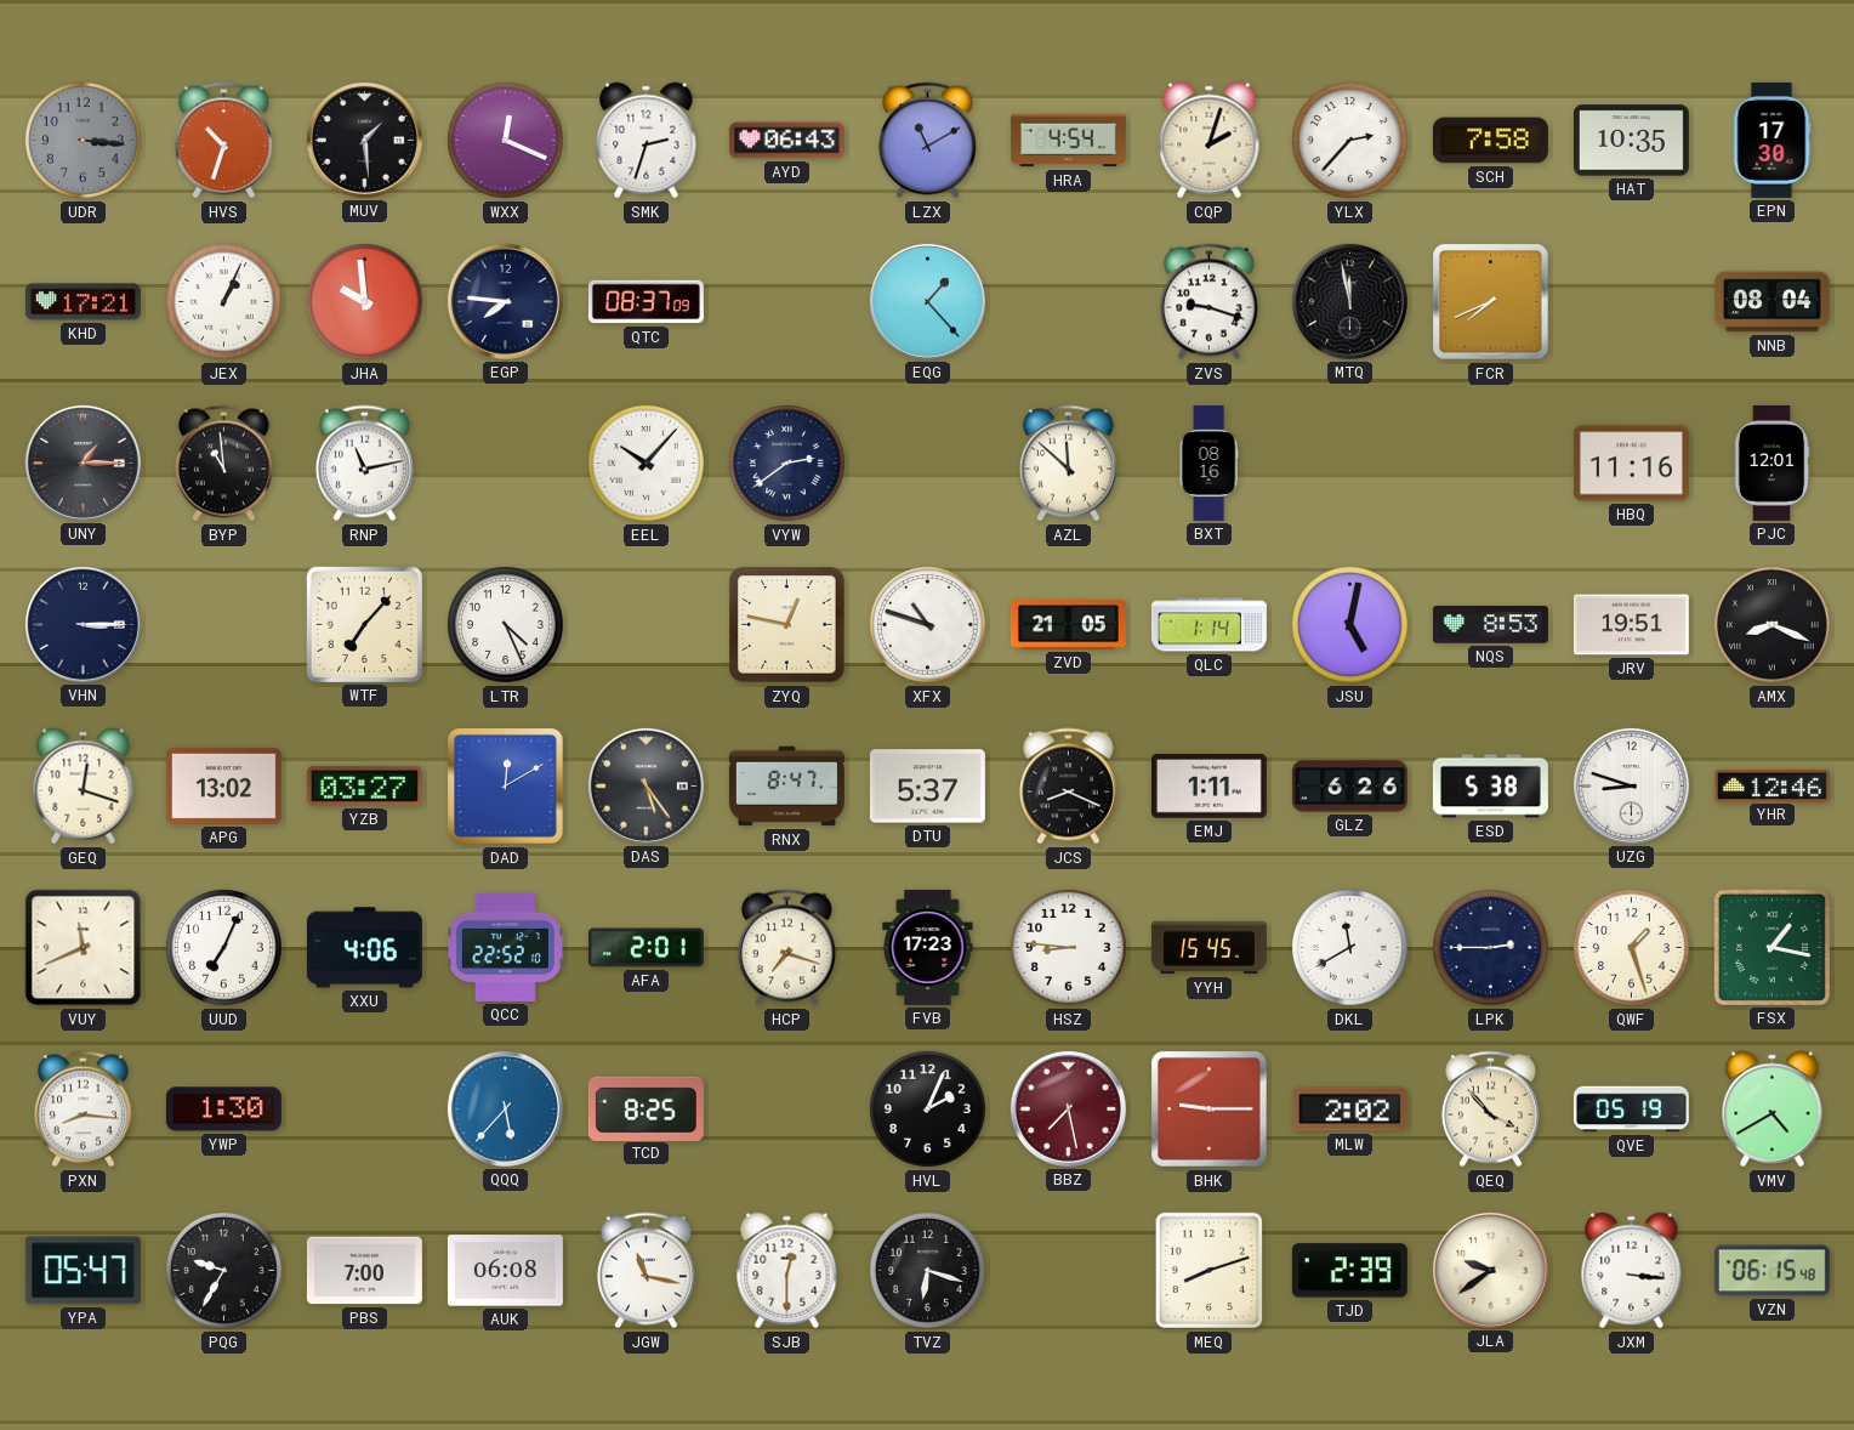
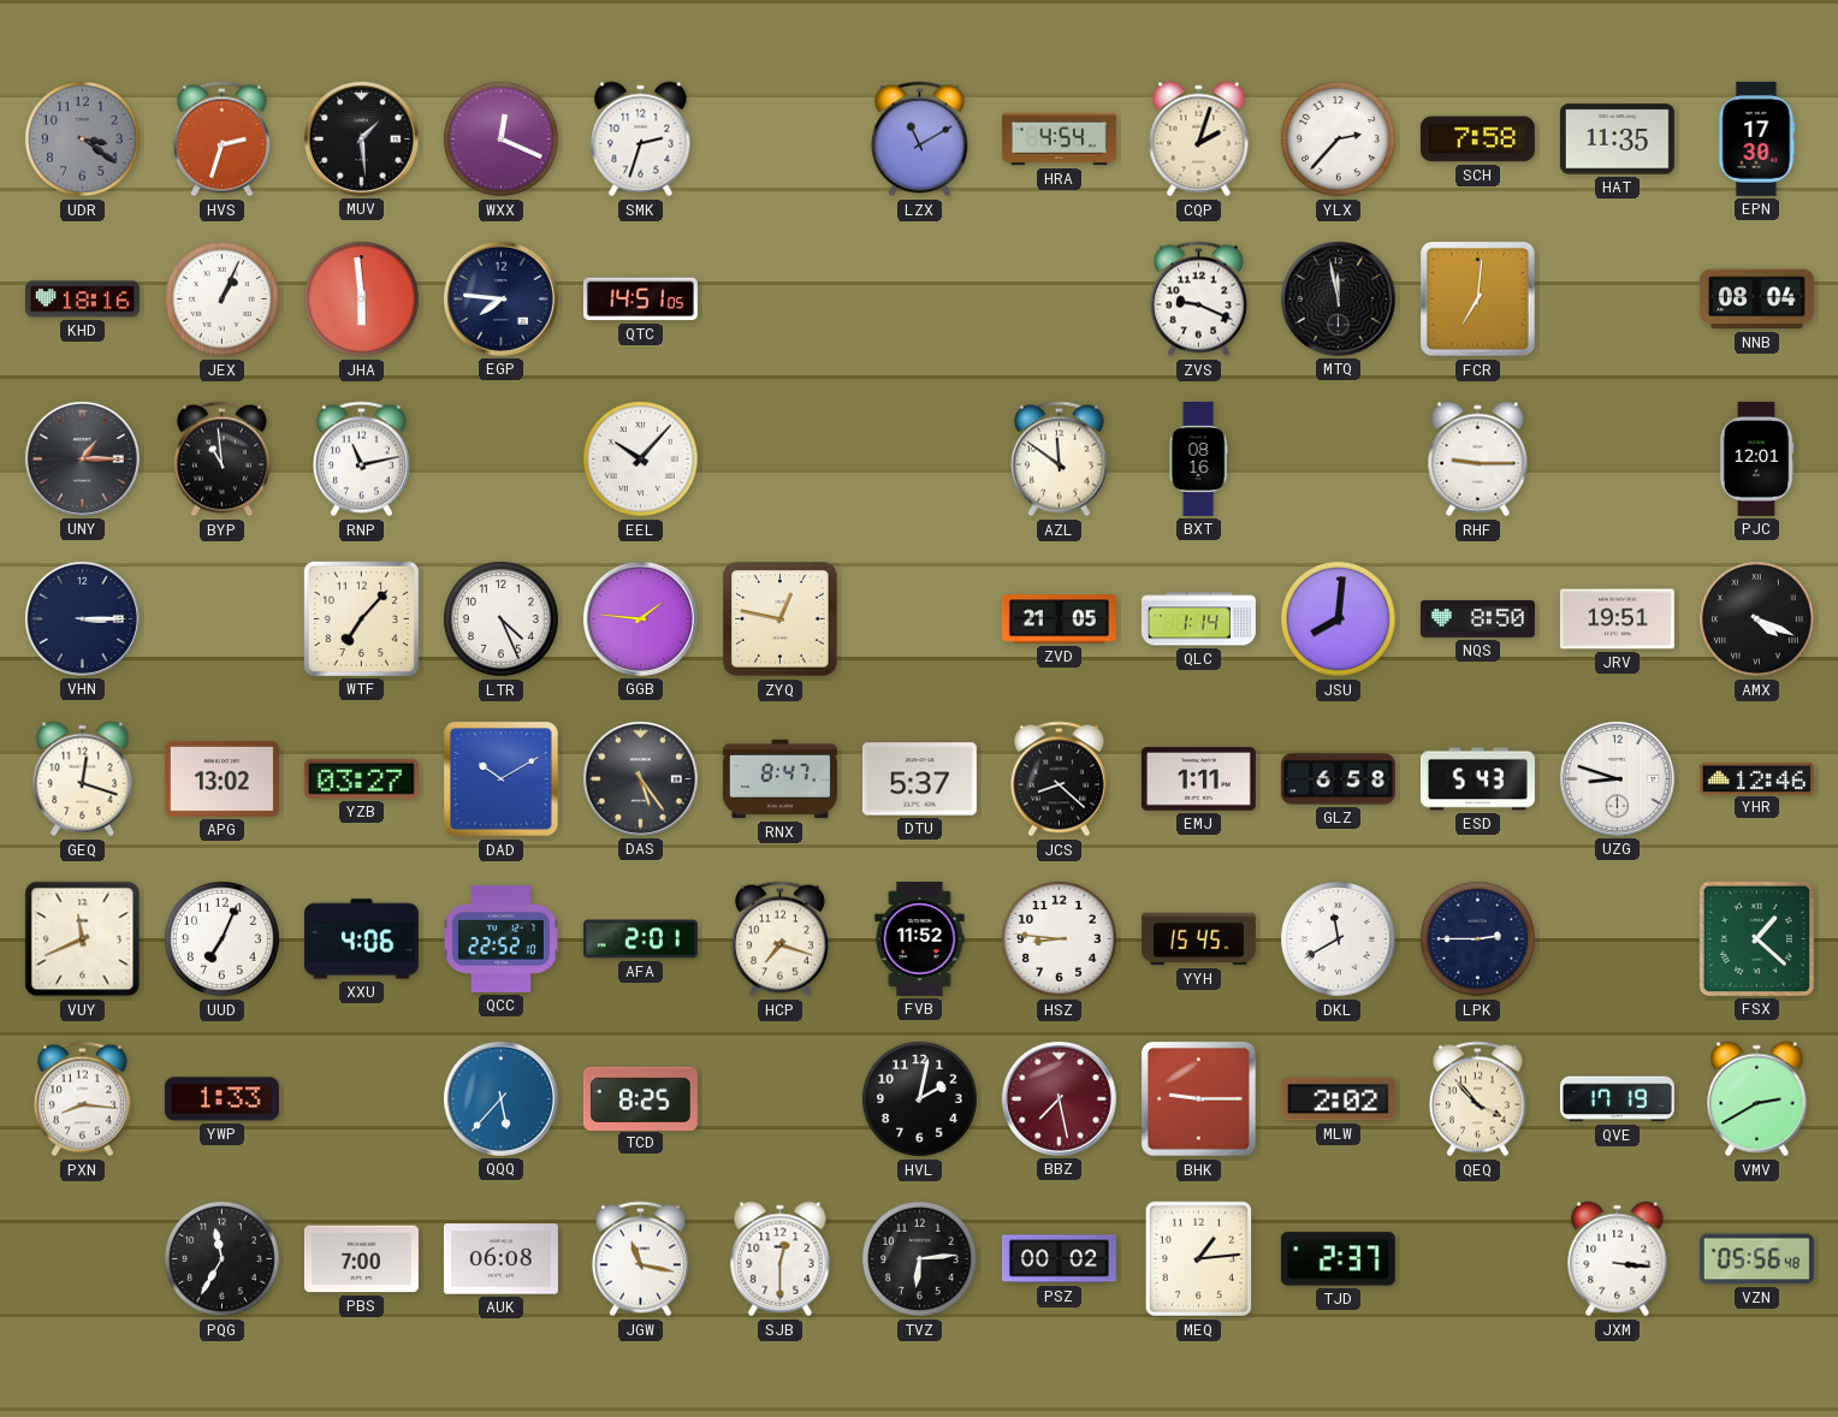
UDR: 3:16 -> 3:21 (82, 138)
HVS: 10:33 -> 2:33 (221, 140)
AYD: 06:43 -> none (786, 141)
HAT: 10:35 -> 11:35 (1617, 140)
KHD: 17:21 -> 18:16 (82, 300)
JHA: 9:59 -> 5:59 (361, 298)
QTC: 08:37 -> 14:51 (640, 300)
EQG: 1:23 -> none (927, 301)
ZVS: 9:18 -> 9:19 (1198, 300)
FCR: 7:41 -> 7:01 (1478, 300)
VYW: 2:39 -> none (786, 463)
AZL: 11:52 -> 11:51 (1059, 460)
RHF: none -> 9:15 (1478, 460)
HBQ: 11:16 -> none (1631, 464)
GGB: none -> 1:46 (640, 618)
XFX: 10:48 -> none (927, 624)
JSU: 5:02 -> 8:01 (1338, 618)
NQS: 8:53 -> 8:50 (1477, 619)
AMX: 8:19 -> 4:19 (1756, 618)
DAD: 12:10 -> 10:10 (502, 779)
JCS: 8:19 -> 8:22 (1059, 779)
GLZ: 6:26 -> 6:58 (1338, 779)
ESD: 5:38 -> 5:43 (1477, 779)
FVB: 17:23 -> 11:52 (920, 938)
QWF: 1:27 -> none (1631, 947)
FSX: 1:17 -> 1:22 (1756, 938)
YWP: 1:30 -> 1:33 (221, 1099)
HVL: 2:04 -> 2:02 (919, 1098)
QVE: 05:19 -> 17:19 (1617, 1099)
VMV: 4:40 -> 2:40 (1757, 1099)
YPA: 05:47 -> none (83, 1271)
PQG: 9:35 -> 11:35 (221, 1258)
TVZ: 6:18 -> 6:14 (919, 1258)
PSZ: none -> 00:02 (1059, 1259)
MEQ: 8:12 -> 1:14 (1199, 1259)
TJD: 2:39 -> 2:37 (1338, 1259)
JLA: 9:39 -> none (1490, 1270)
VZN: 06:15 -> 05:56 (1756, 1259)
